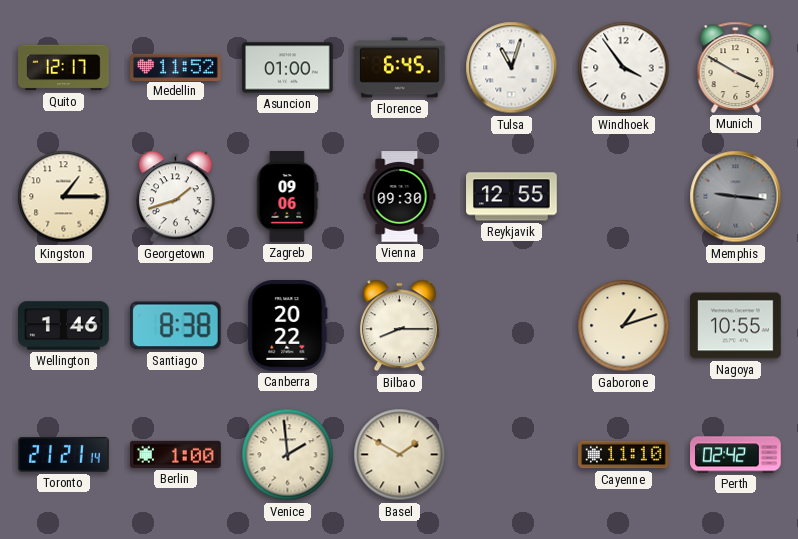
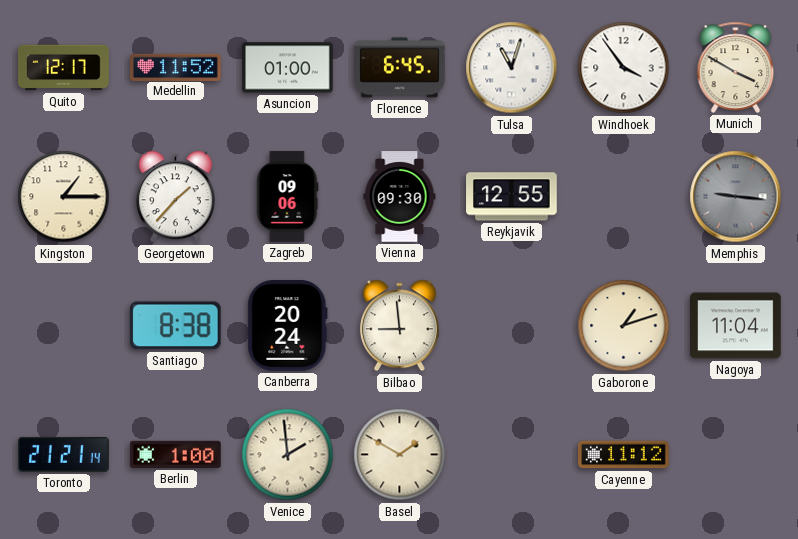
Georgetown: 1:42 -> 1:37 (175, 197)
Wellington: 1:46 -> none (64, 326)
Canberra: 20:22 -> 20:24 (288, 326)
Bilbao: 8:15 -> 8:59 (399, 326)
Nagoya: 10:55 -> 11:04 (736, 326)
Cayenne: 11:10 -> 11:12 (624, 455)
Perth: 02:42 -> none (736, 455)
